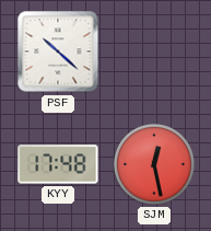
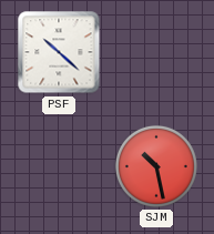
KYY: 17:48 -> none (58, 164)
SJM: 12:28 -> 10:28 (156, 166)
